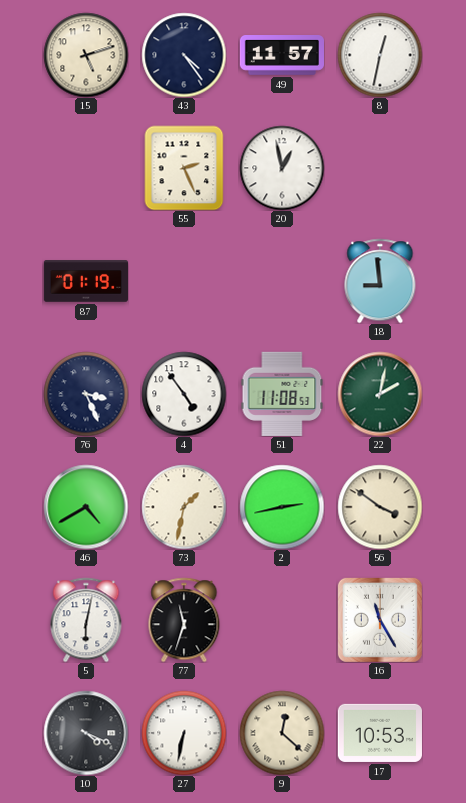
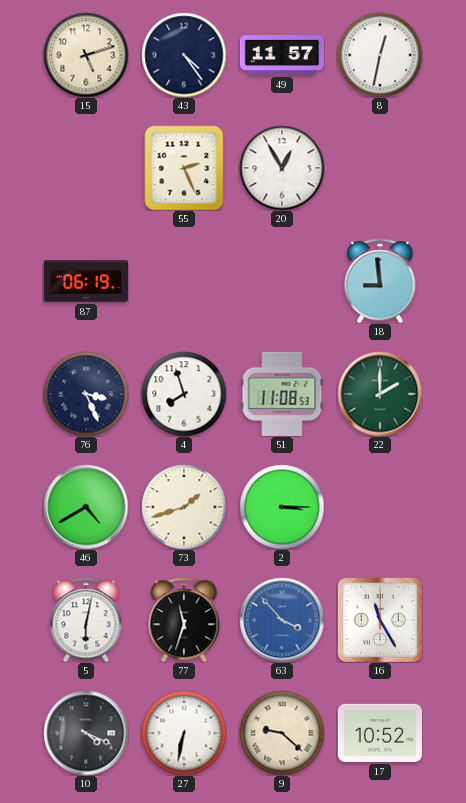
20: 12:58 -> 12:55 (282, 168)
87: 01:19 -> 06:19 (85, 281)
4: 4:54 -> 7:57 (184, 394)
22: 2:02 -> 2:00 (380, 394)
73: 1:32 -> 1:42 (184, 507)
2: 2:43 -> 3:15 (282, 507)
56: 3:51 -> none (380, 507)
63: none -> 3:53 (282, 620)
9: 12:22 -> 9:22 (282, 733)
17: 10:53 -> 10:52 (380, 733)
